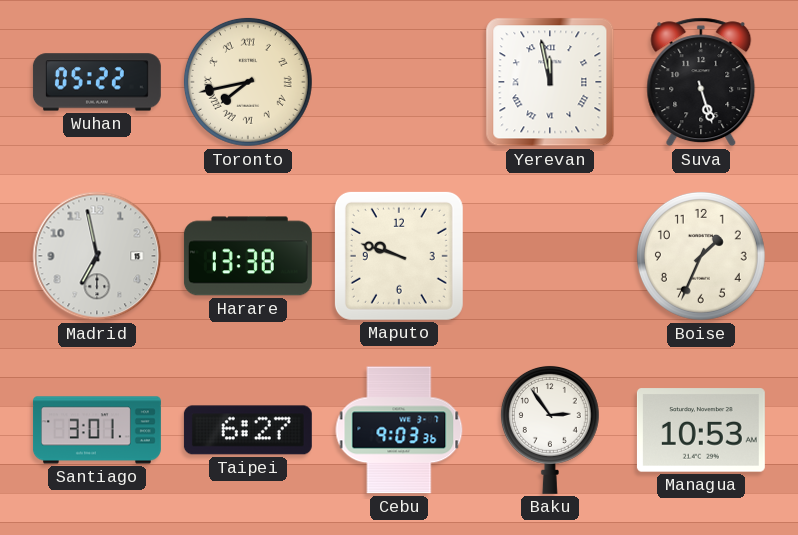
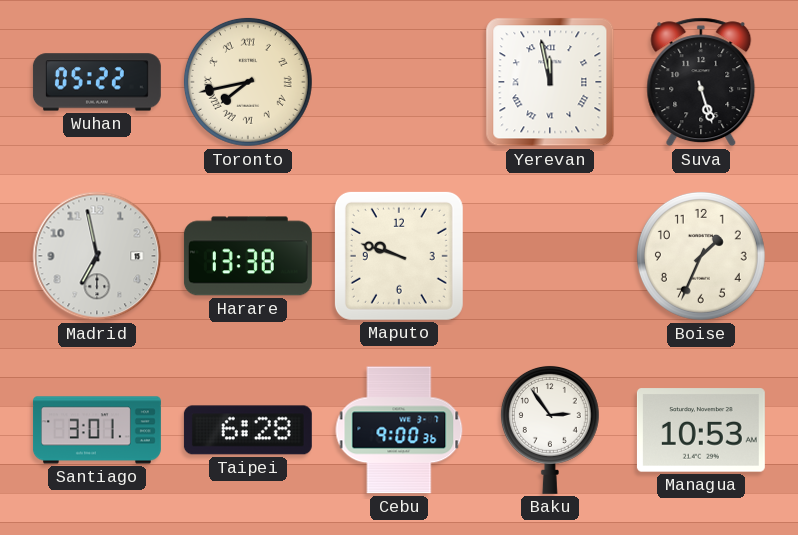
Taipei: 6:27 -> 6:28 (248, 430)
Cebu: 9:03 -> 9:00 (399, 430)
